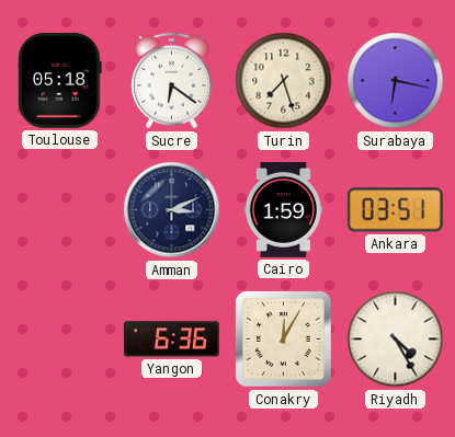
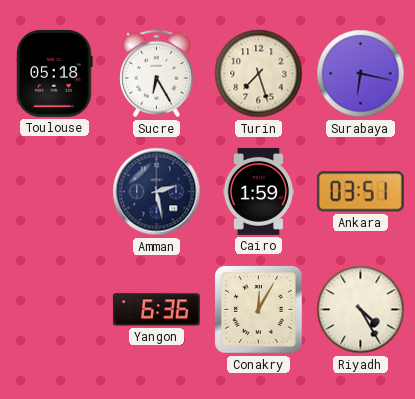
Sucre: 6:21 -> 6:25 (157, 74)
Amman: 3:11 -> 2:28 (157, 192)
